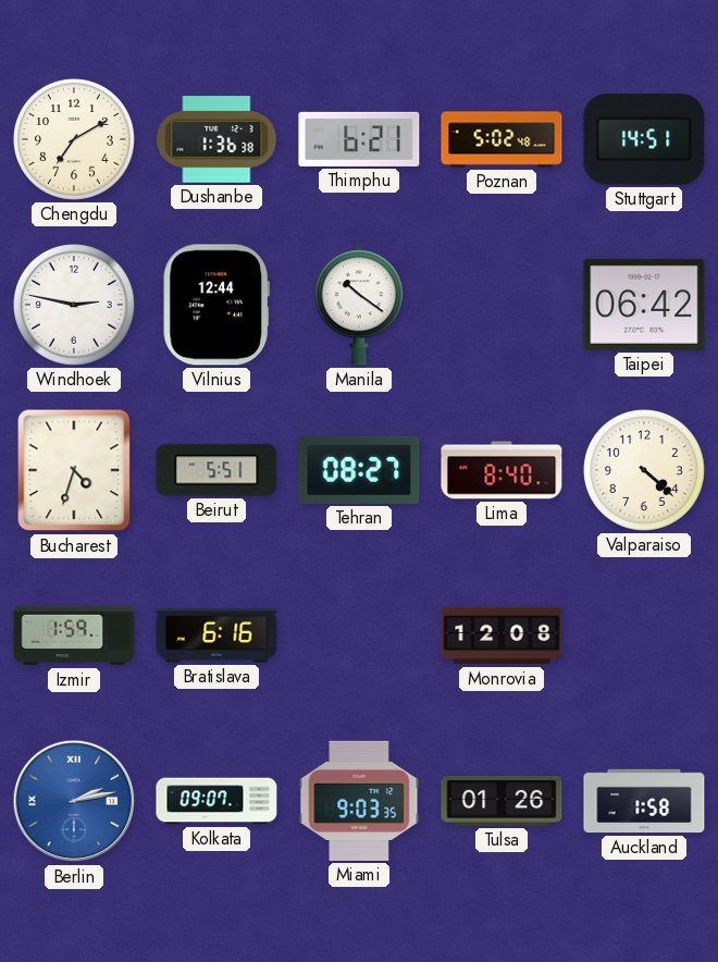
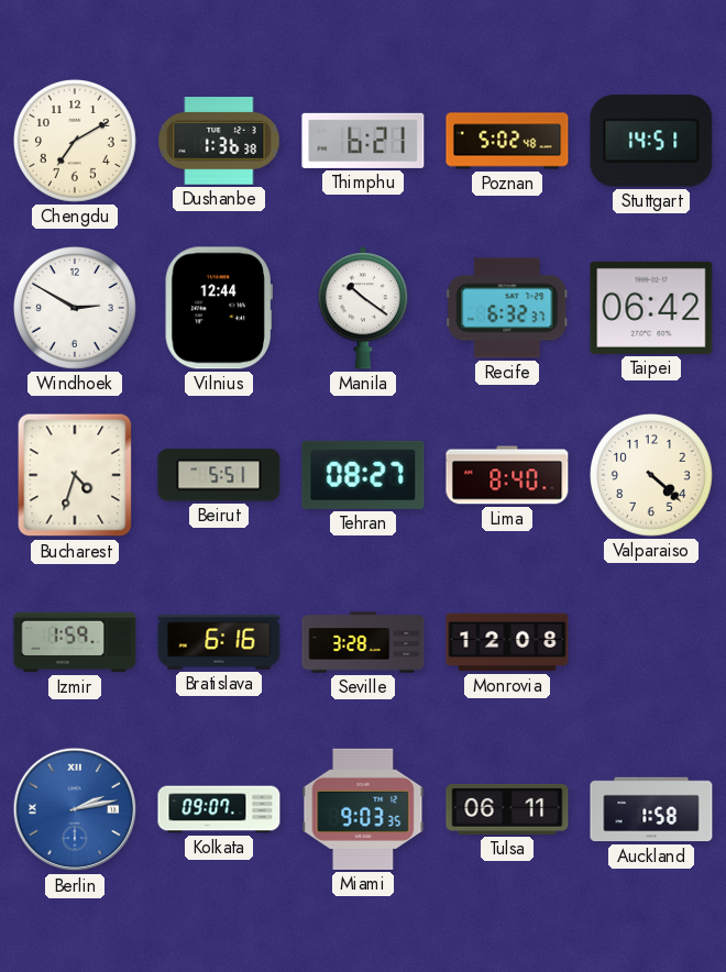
Windhoek: 2:47 -> 2:50 (75, 308)
Recife: none -> 6:32 (507, 308)
Seville: none -> 3:28 (363, 642)
Tulsa: 01:26 -> 06:11 (507, 809)
